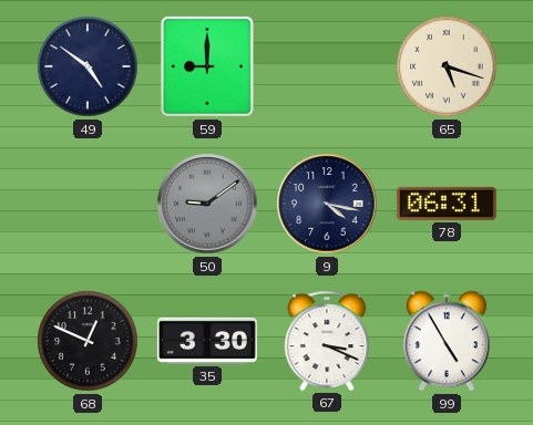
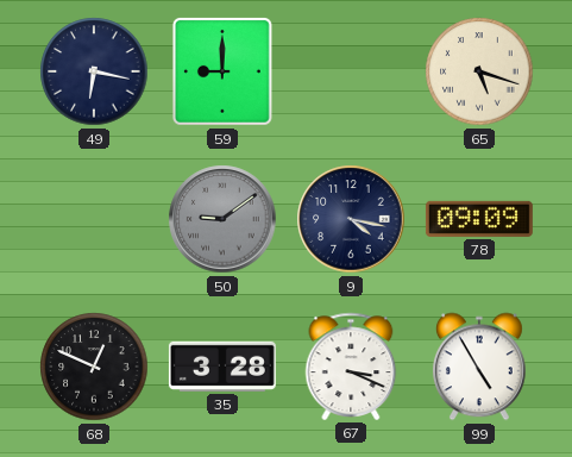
49: 4:51 -> 6:17 (94, 71)
78: 06:31 -> 09:09 (479, 219)
35: 3:30 -> 3:28 (222, 367)
